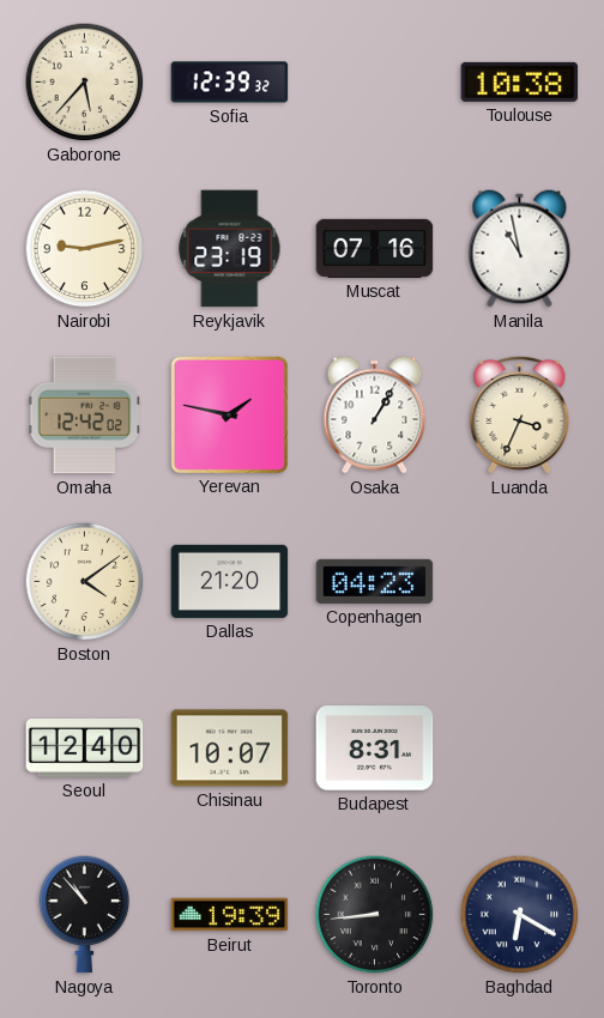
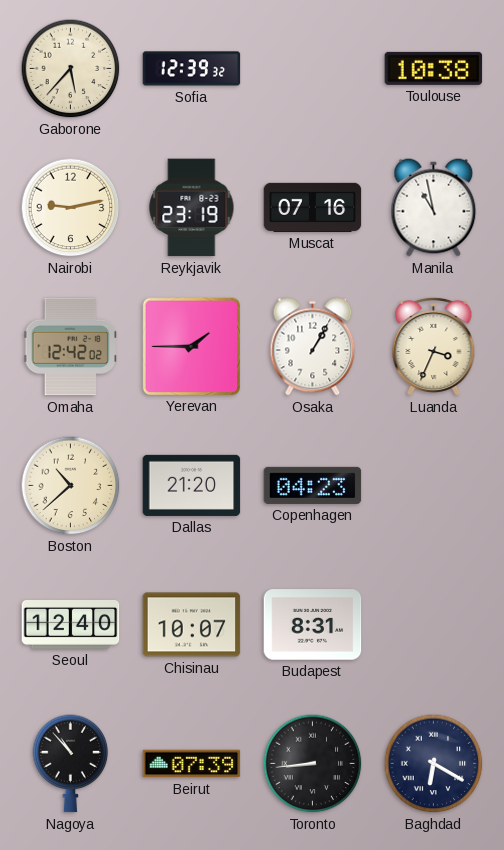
Yerevan: 1:47 -> 1:45 (191, 346)
Boston: 4:09 -> 10:38 (71, 486)
Beirut: 19:39 -> 07:39 (192, 764)
